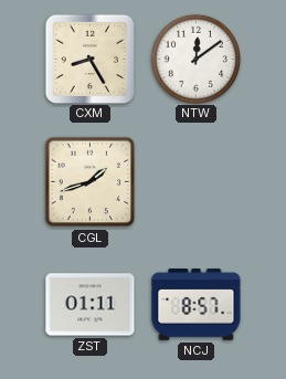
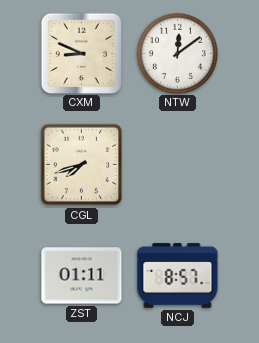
CXM: 8:25 -> 8:49 (81, 53)
CGL: 1:42 -> 7:42 (82, 165)
